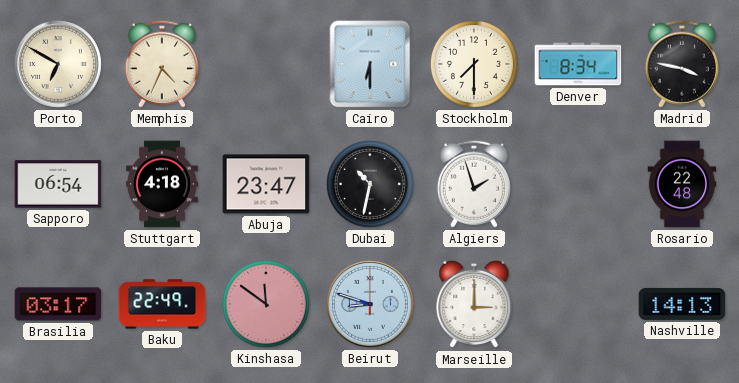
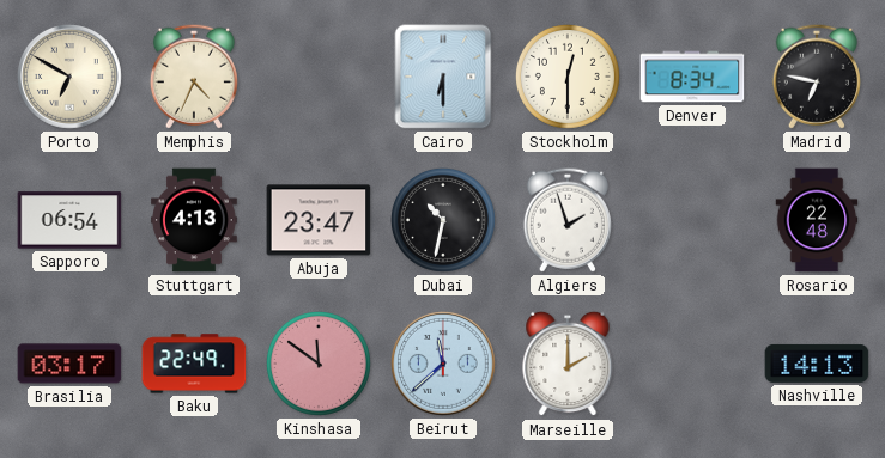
Stockholm: 7:30 -> 12:30 (568, 77)
Madrid: 3:47 -> 6:47 (817, 77)
Stuttgart: 4:18 -> 4:13 (195, 220)
Beirut: 8:48 -> 11:38 (444, 365)
Marseille: 3:00 -> 2:00 (568, 364)
